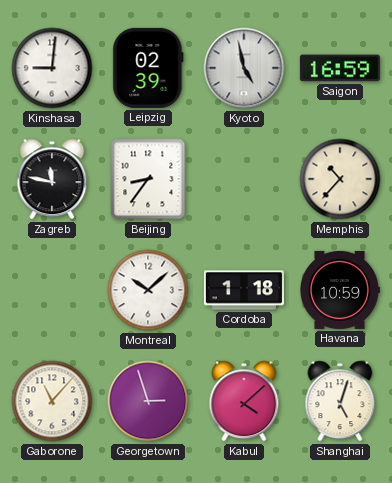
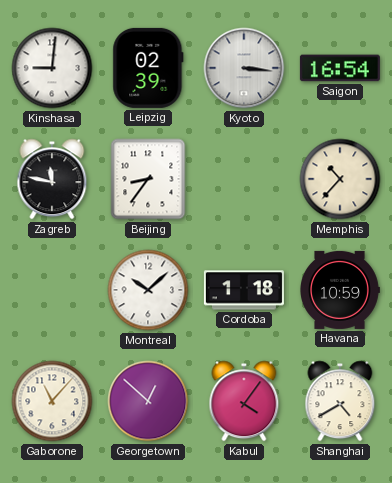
Kyoto: 4:58 -> 3:16 (244, 68)
Saigon: 16:59 -> 16:54 (340, 68)
Georgetown: 2:57 -> 12:52 (148, 401)
Kabul: 4:08 -> 4:06 (244, 401)
Shanghai: 5:03 -> 4:40 (340, 401)
